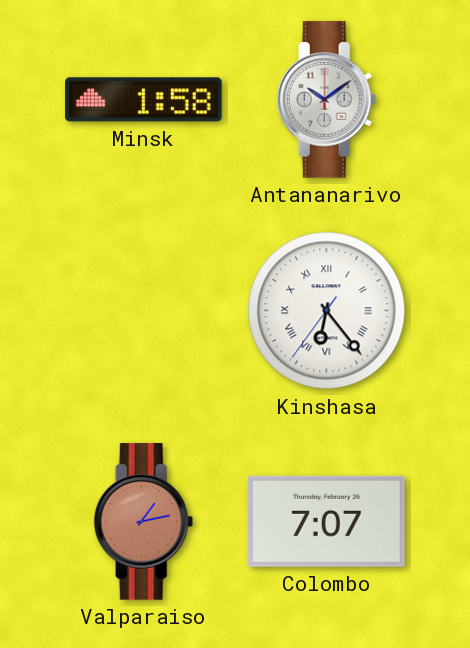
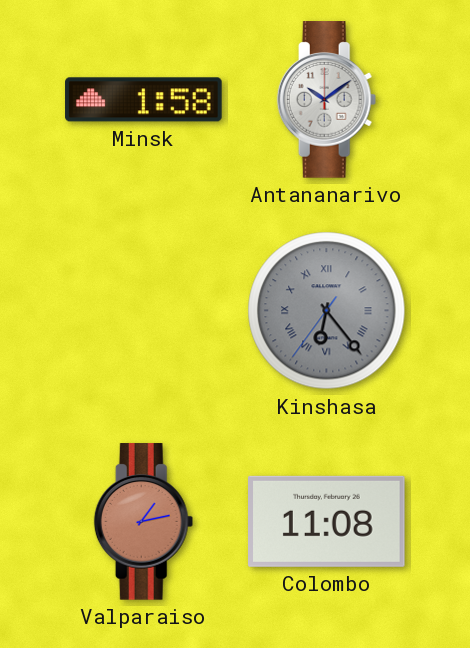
Kinshasa dial: white -> grey (327, 311)
Colombo: 7:07 -> 11:08 (327, 521)
